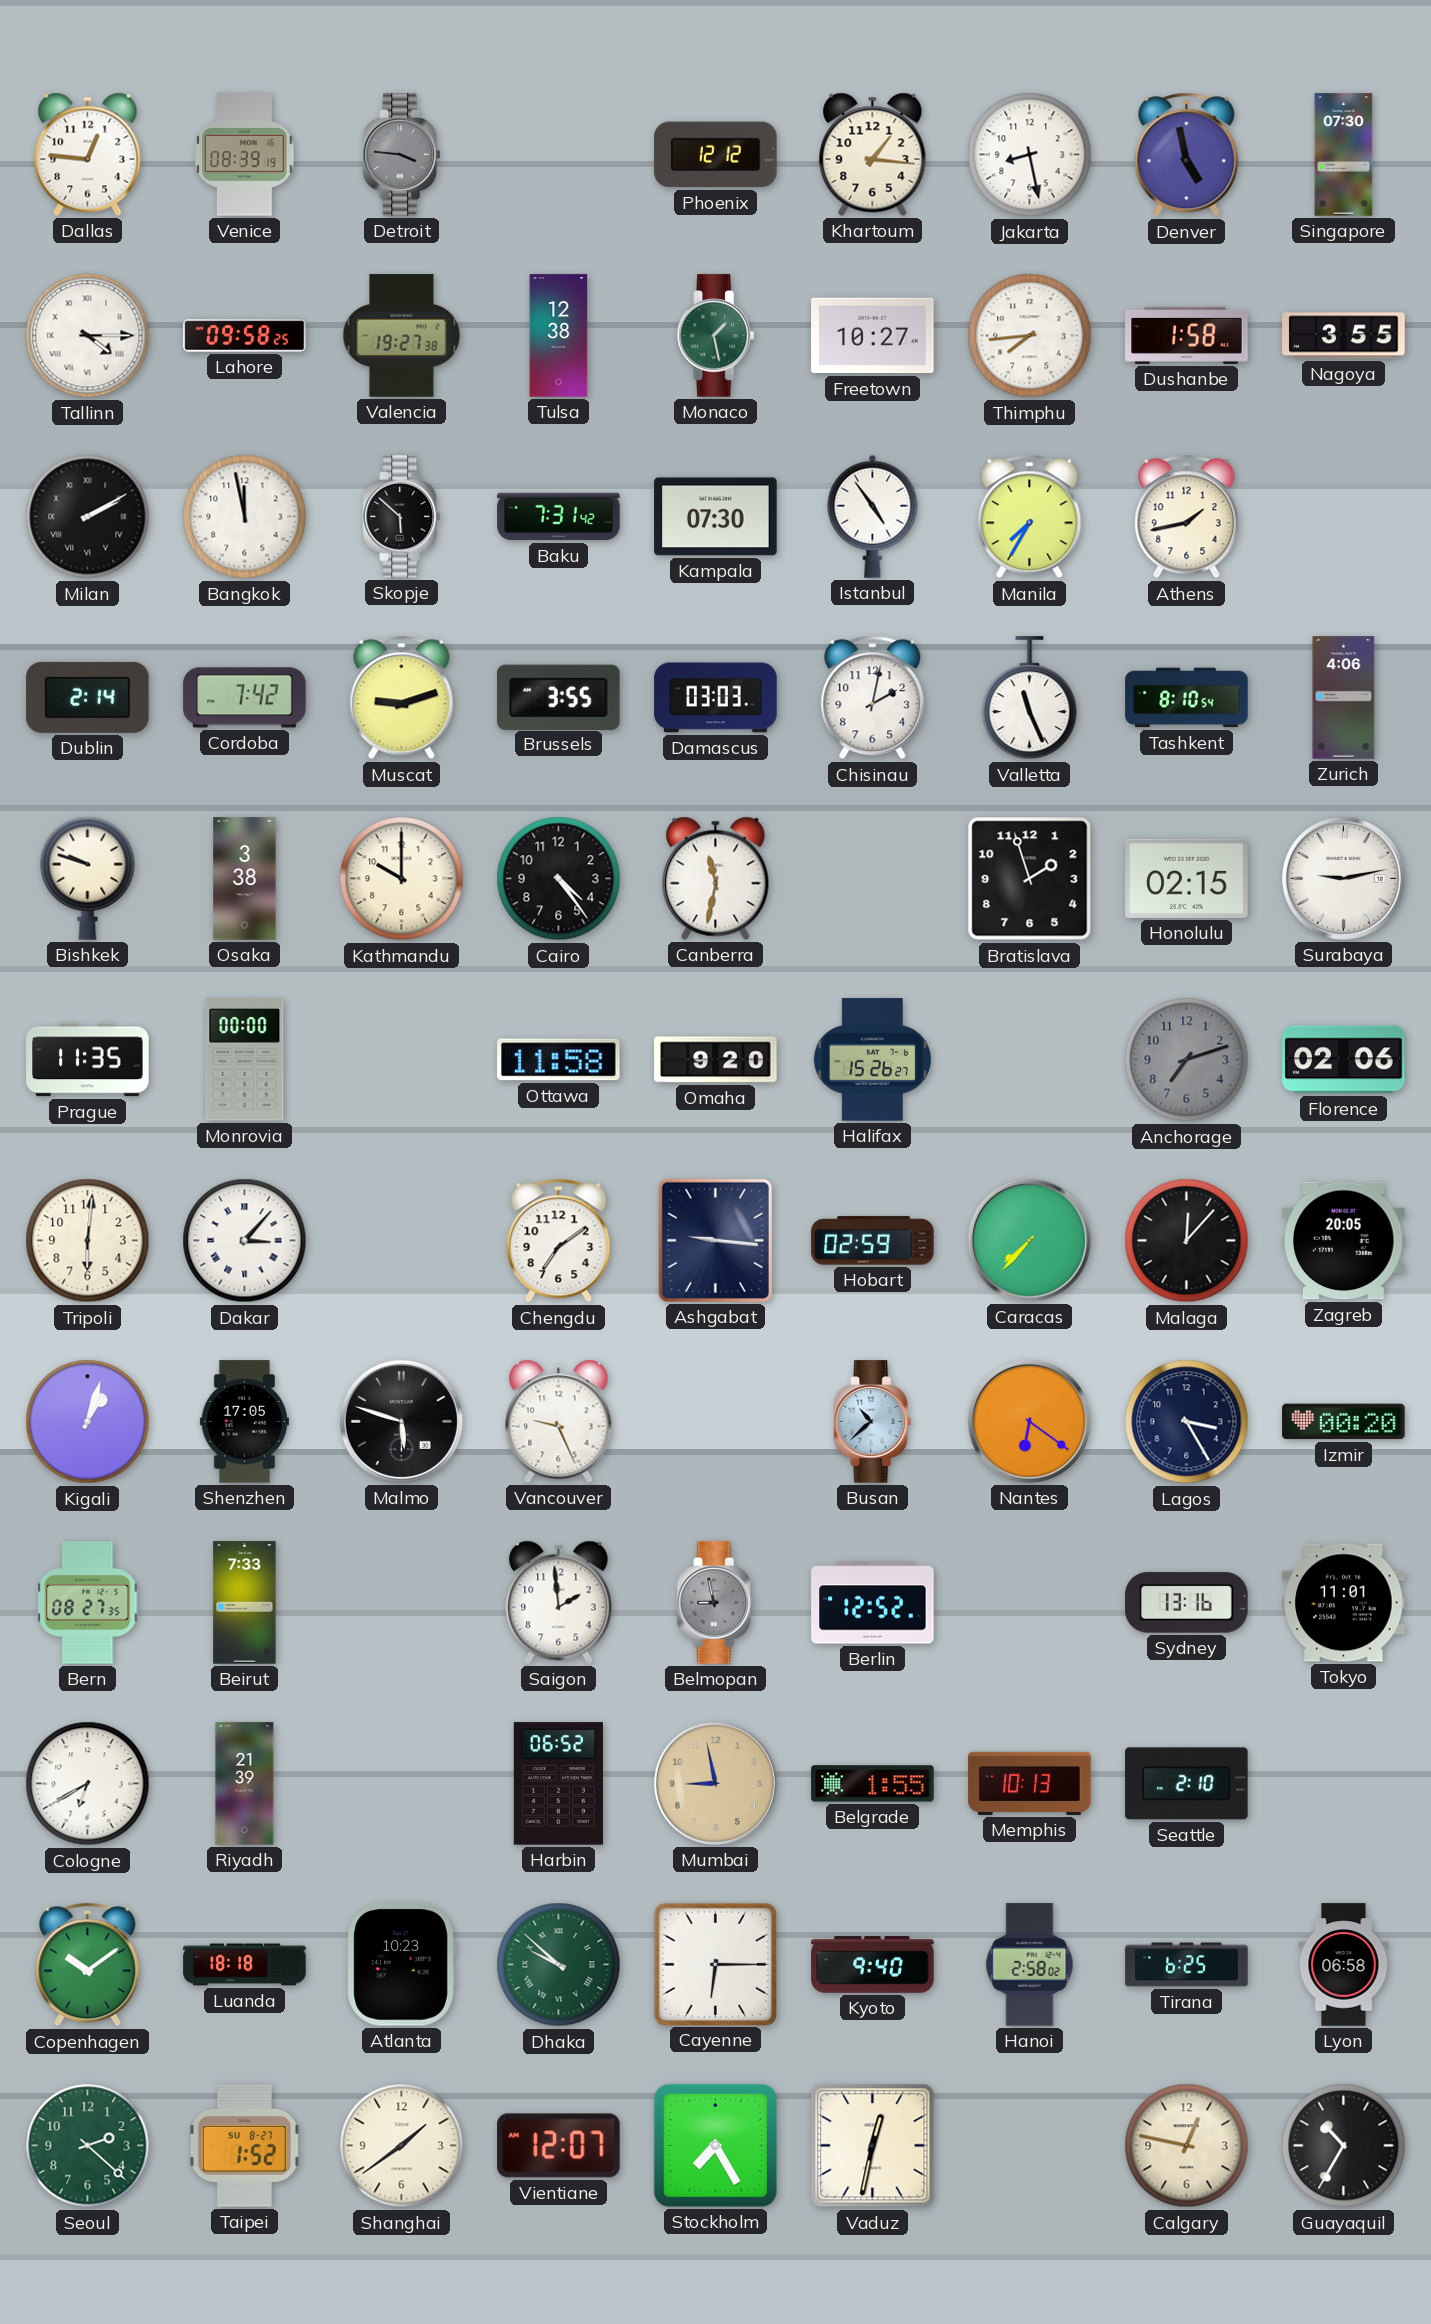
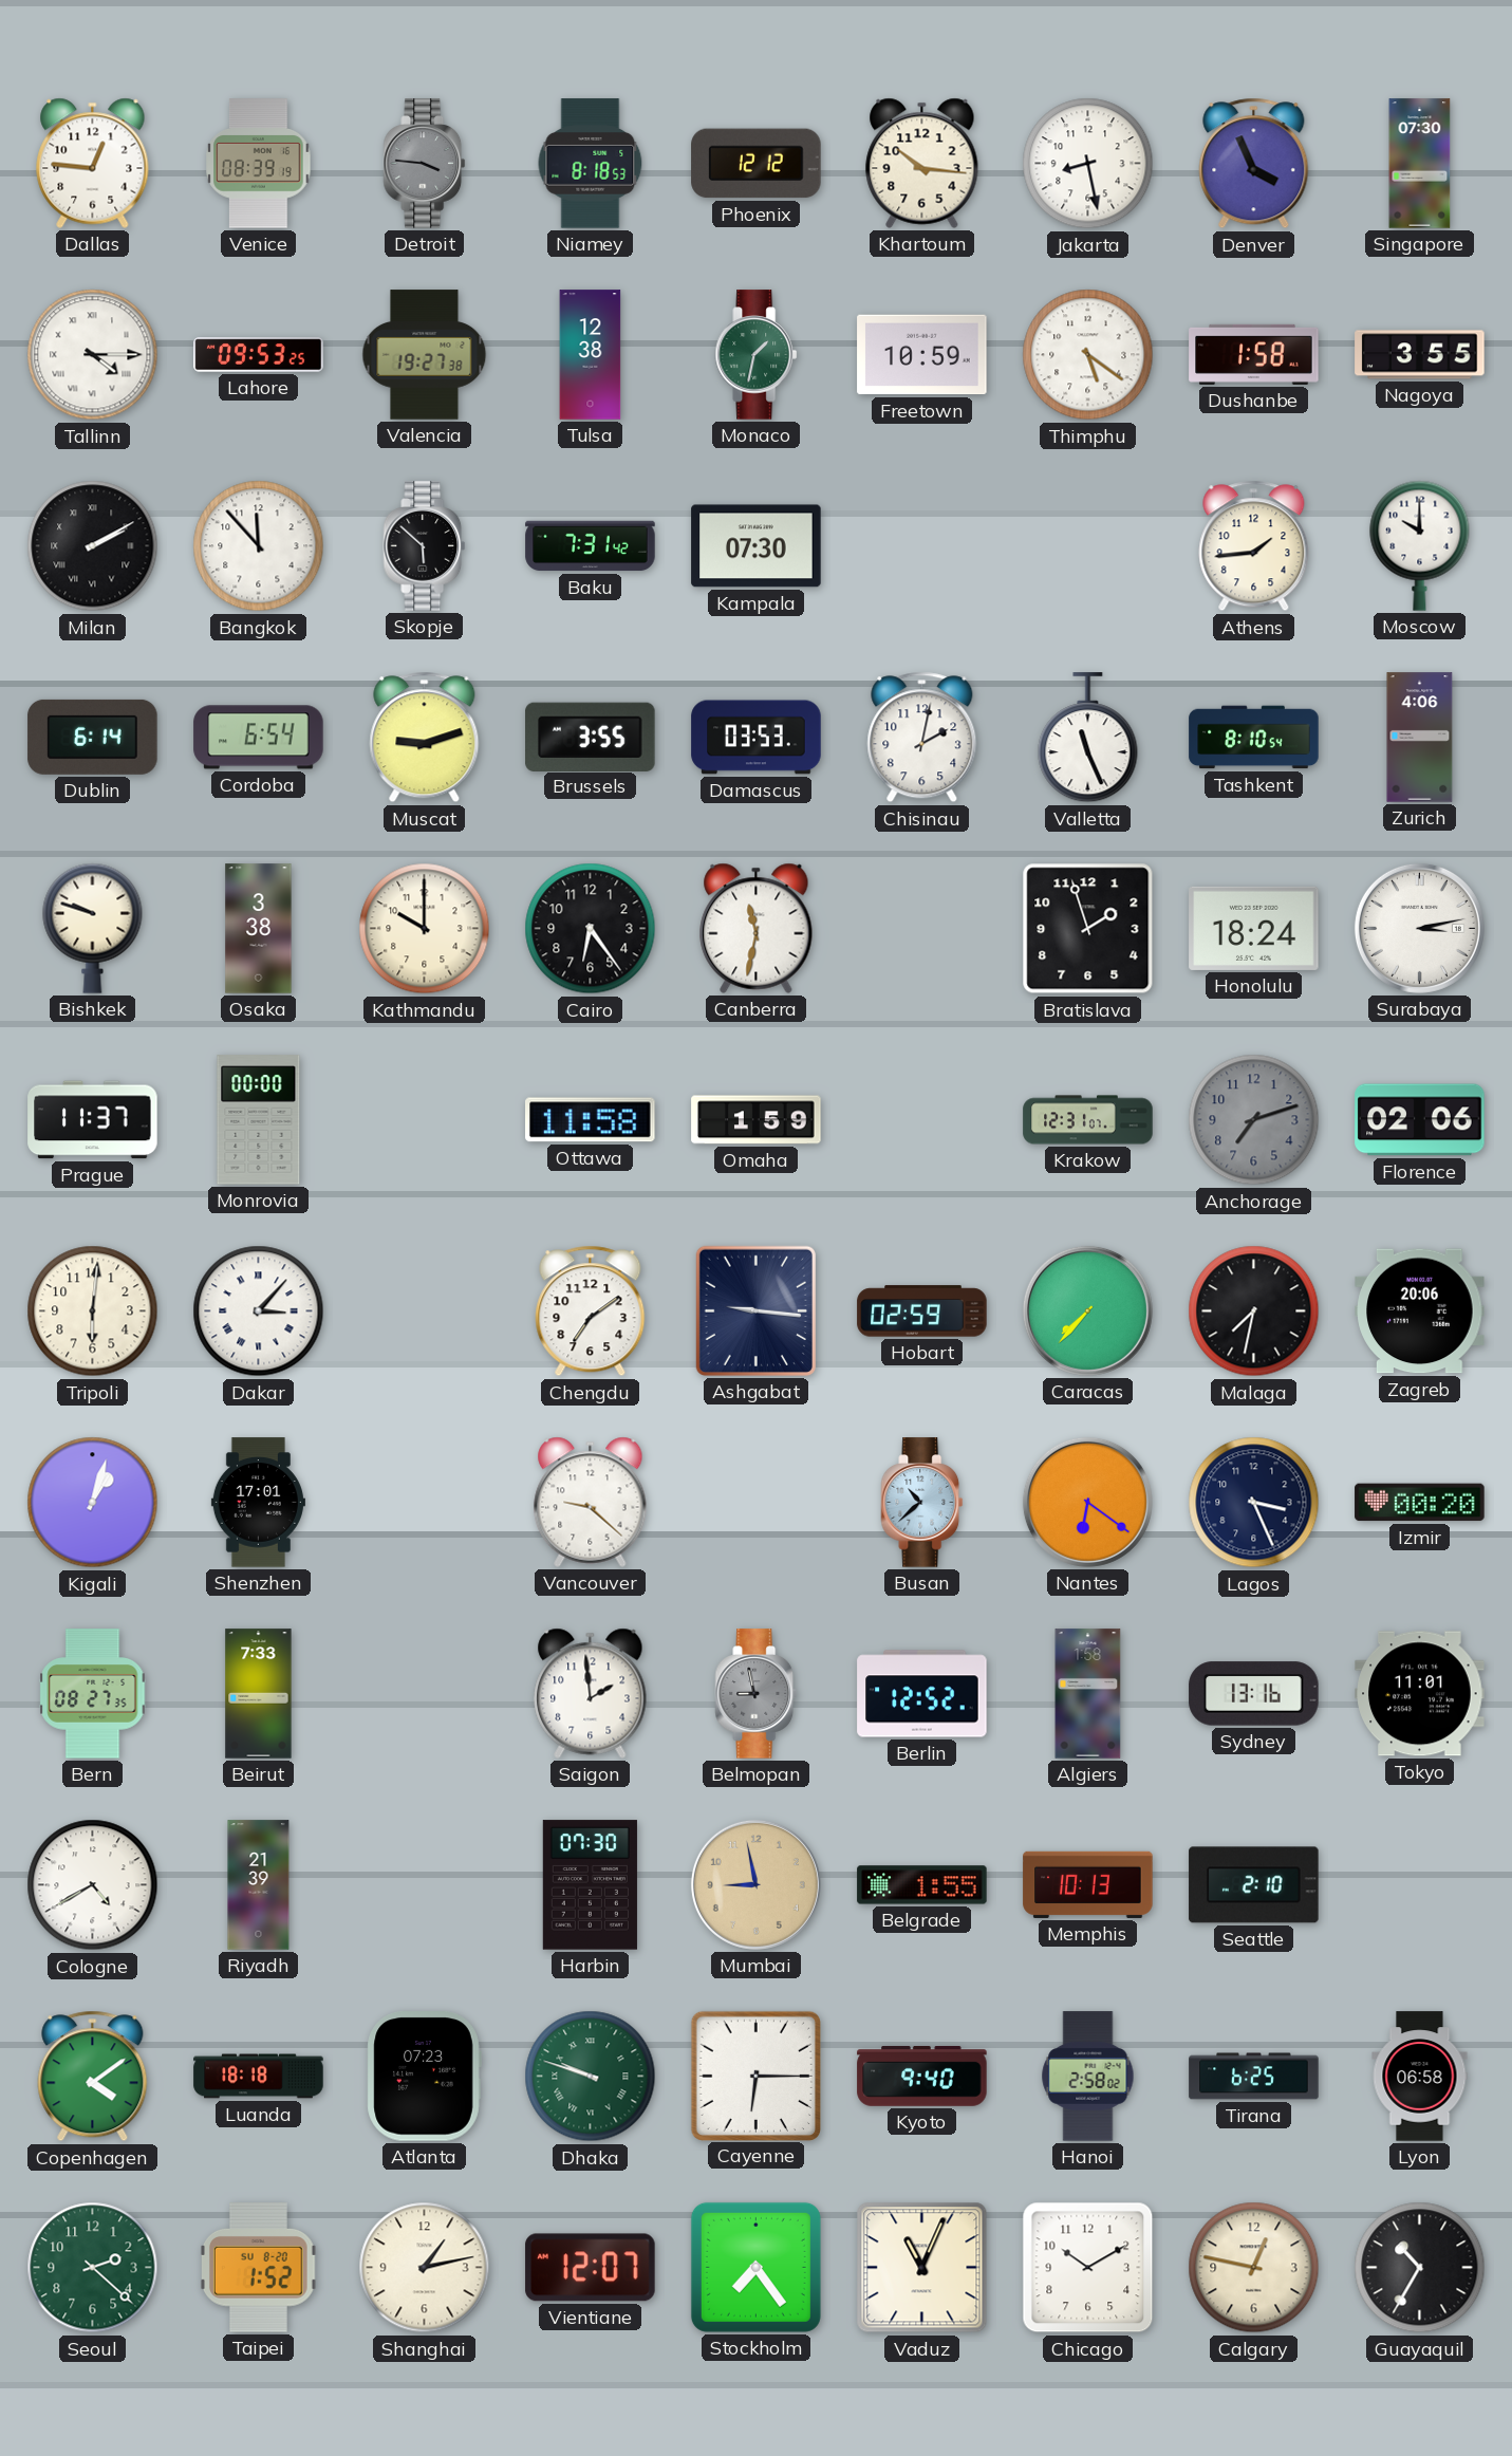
Niamey: none -> 8:18 (591, 164)
Khartoum: 1:16 -> 10:16 (922, 163)
Denver: 4:58 -> 3:56 (1254, 164)
Lahore: 09:58 -> 09:53 (259, 355)
Monaco: 1:28 -> 1:32 (757, 355)
Freetown: 10:27 -> 10:59 (922, 355)
Thimphu: 7:44 -> 5:21 (1088, 355)
Bangkok: 11:58 -> 11:53 (259, 546)
Istanbul: 4:54 -> none (873, 516)
Manila: 7:35 -> none (1030, 517)
Athens: 1:43 -> 1:44 (1254, 546)
Moscow: none -> 10:00 (1420, 545)
Dublin: 2:14 -> 6:14 (93, 737)
Cordoba: 7:42 -> 6:54 (259, 738)
Damascus: 03:03 -> 03:53 (757, 738)
Cairo: 4:24 -> 6:24 (591, 929)
Honolulu: 02:15 -> 18:24 (1254, 928)
Surabaya: 9:13 -> 3:13 (1419, 928)
Prague: 11:35 -> 11:37 (93, 1120)
Omaha: 9:20 -> 1:59 (757, 1120)
Halifax: 15:26 -> none (872, 1060)
Krakow: none -> 12:31 (1088, 1120)
Malaga: 12:07 -> 7:32 (1254, 1311)
Zagreb: 20:05 -> 20:06 (1420, 1311)
Shenzhen: 17:05 -> 17:01 (258, 1503)
Malmo: 5:48 -> none (401, 1421)
Vancouver: 9:26 -> 9:22 (591, 1502)
Lagos: 3:25 -> 3:26 (1254, 1503)
Algiers: none -> 1:58 (1088, 1694)
Cologne: 6:40 -> 4:40 (93, 1885)
Harbin: 06:52 -> 07:30 (590, 1885)
Copenhagen: 10:09 -> 4:09 (93, 2077)
Atlanta: 10:23 -> 07:23 (424, 2077)
Dhaka: 9:52 -> 9:48 (591, 2077)
Taipei date: SU 8-27 -> SU 8-20 (259, 2268)
Shanghai: 1:39 -> 1:13 (425, 2268)
Stockholm: 7:25 -> 7:24 (755, 2267)
Vaduz: 12:32 -> 11:04 (922, 2268)
Chicago: none -> 10:10 (1088, 2268)
